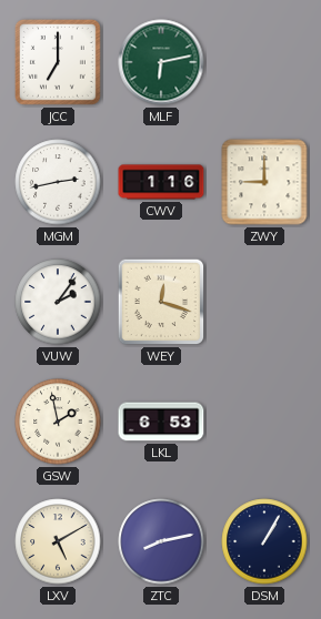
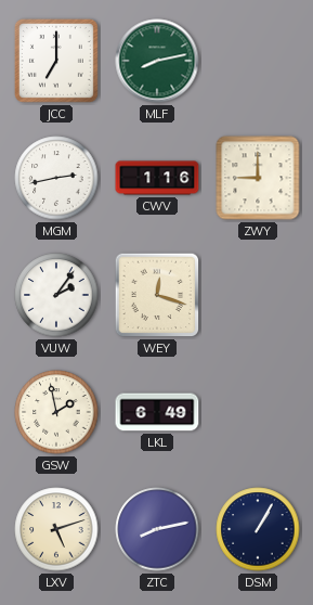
MLF: 6:13 -> 8:13 (157, 61)
LKL: 6:53 -> 6:49 (157, 412)
LXV: 5:10 -> 5:12 (56, 529)
